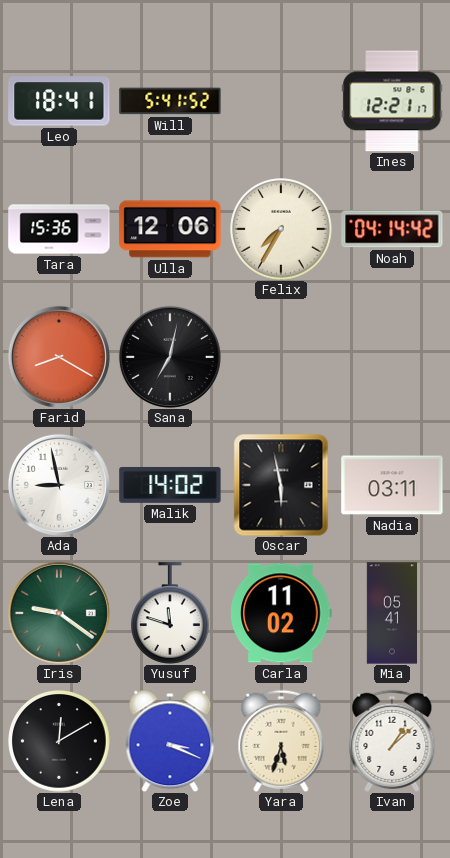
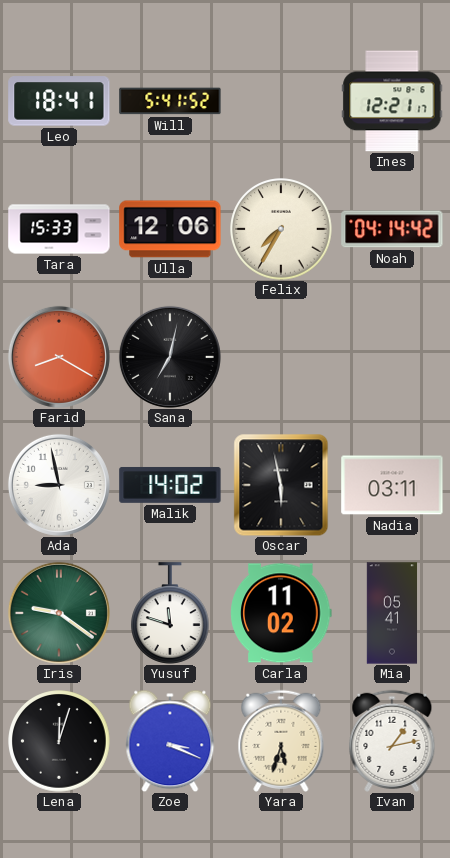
Tara: 15:36 -> 15:33 (59, 229)
Lena: 12:10 -> 12:03 (59, 741)
Ivan: 1:08 -> 1:13 (392, 741)
